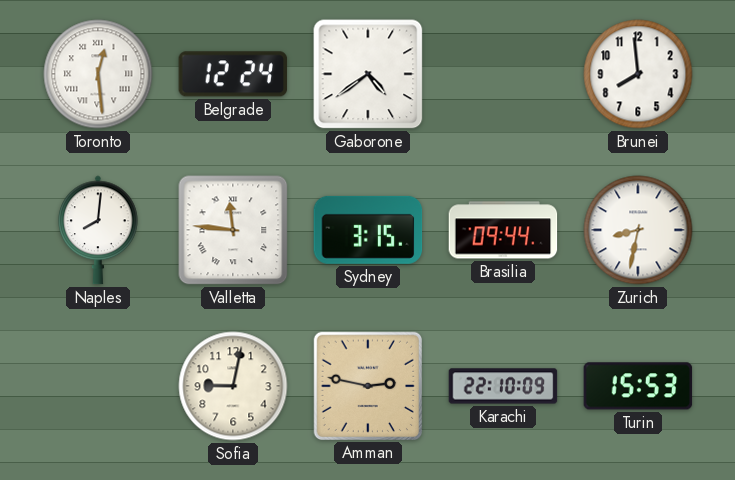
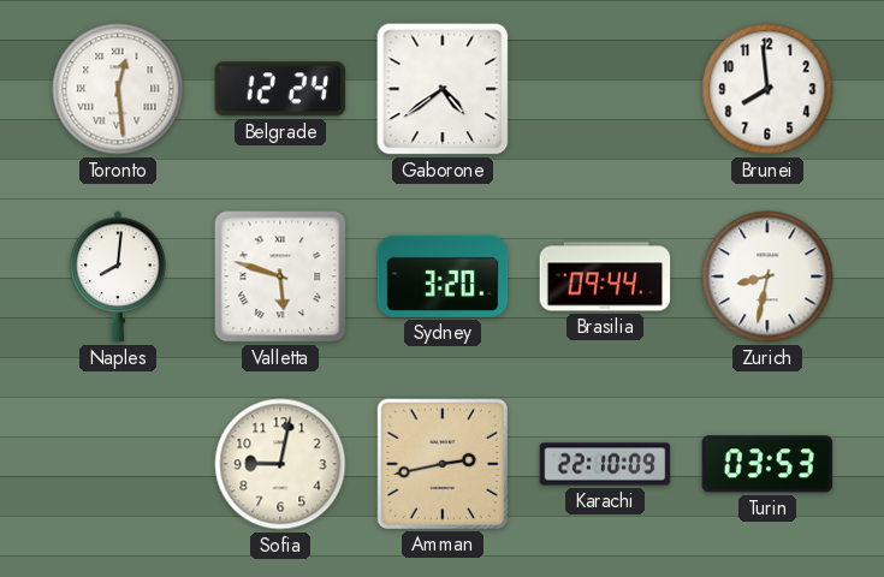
Valletta: 11:46 -> 5:48 (280, 276)
Sydney: 3:15 -> 3:20 (443, 276)
Amman: 2:47 -> 2:43 (441, 463)
Turin: 15:53 -> 03:53 (767, 464)
